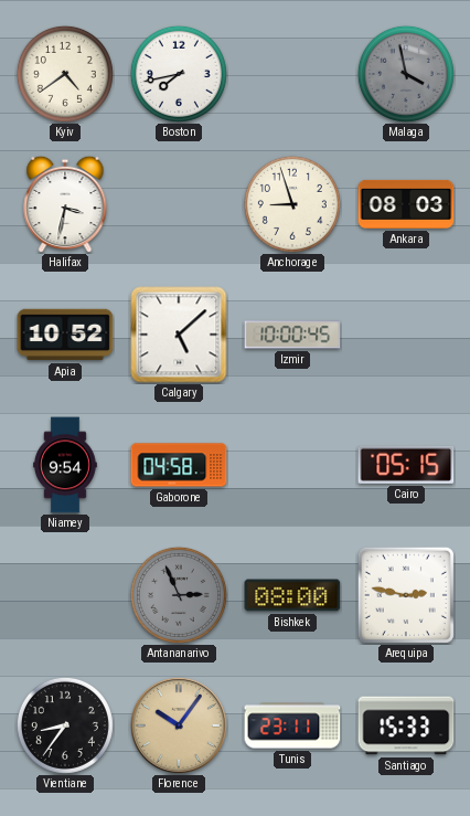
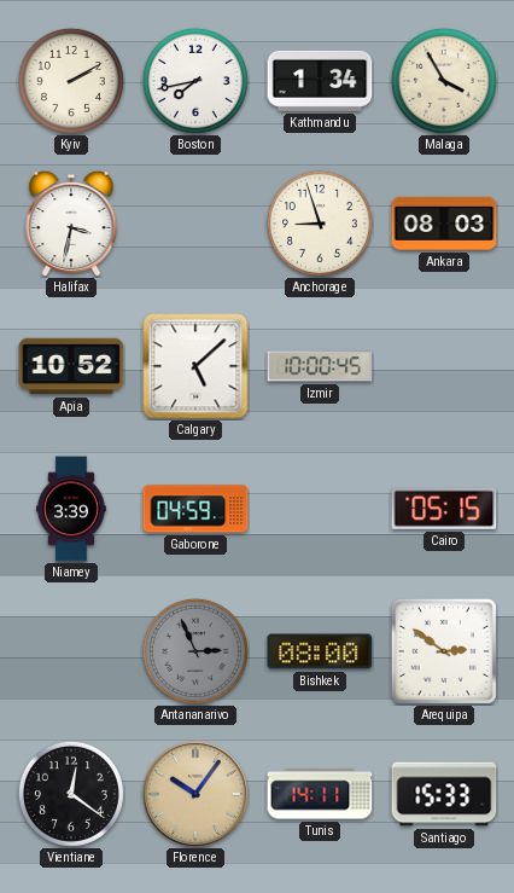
Kyiv: 4:39 -> 2:10 (71, 81)
Kathmandu: none -> 1:34 (320, 81)
Malaga: 3:58 -> 3:55 (444, 81)
Malaga dial: grey -> cream (444, 81)
Niamey: 9:54 -> 3:39 (72, 509)
Gaborone: 04:58 -> 04:59 (195, 509)
Arequipa: 2:47 -> 2:51 (444, 651)
Vientiane: 8:36 -> 12:21 (71, 794)
Tunis: 23:11 -> 14:11 (320, 794)
